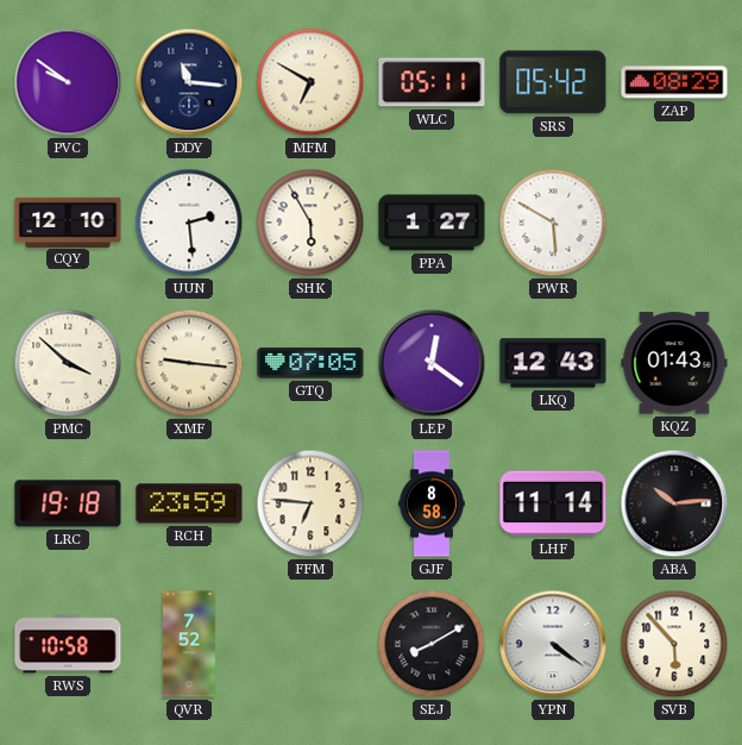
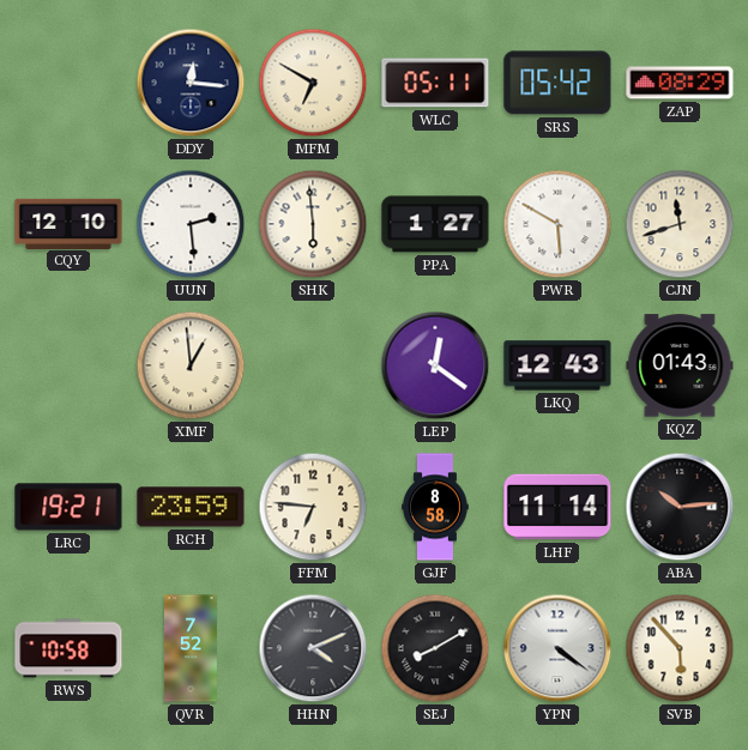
PVC: 9:51 -> none (68, 82)
DDY: 11:16 -> 12:16 (191, 83)
SHK: 5:55 -> 5:59 (313, 224)
CJN: none -> 11:42 (680, 224)
PMC: 3:52 -> none (68, 363)
XMF: 9:16 -> 12:59 (191, 365)
GTQ: 07:05 -> none (310, 363)
LRC: 19:18 -> 19:21 (68, 507)
HHN: none -> 4:11 (313, 648)
